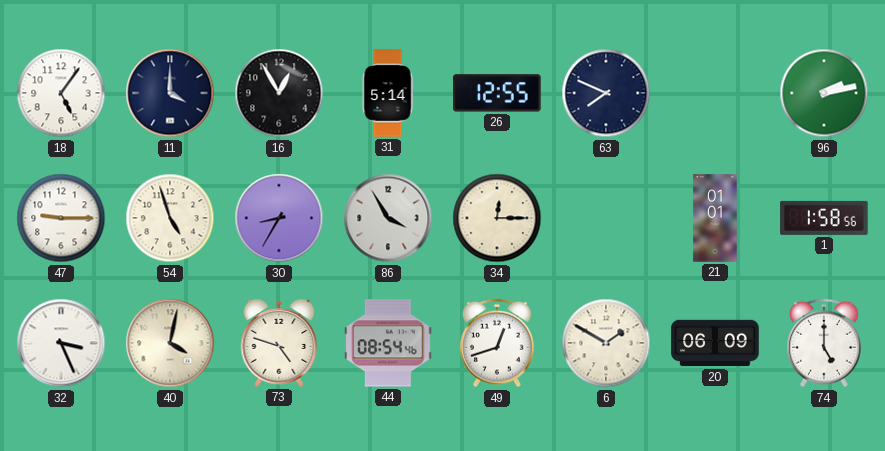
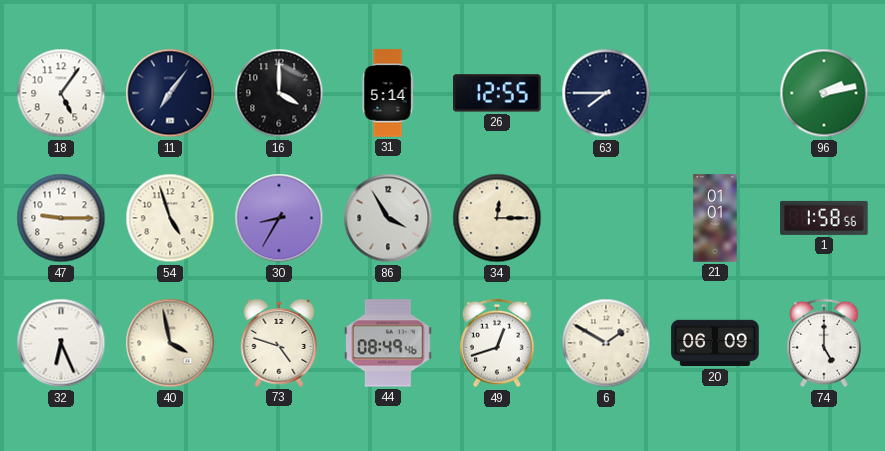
11: 4:00 -> 7:06 (170, 93)
16: 12:55 -> 4:00 (279, 93)
63: 7:49 -> 7:45 (606, 93)
32: 3:26 -> 6:26 (61, 343)
40: 4:02 -> 3:58 (170, 343)
44: 08:54 -> 08:49 (388, 343)
